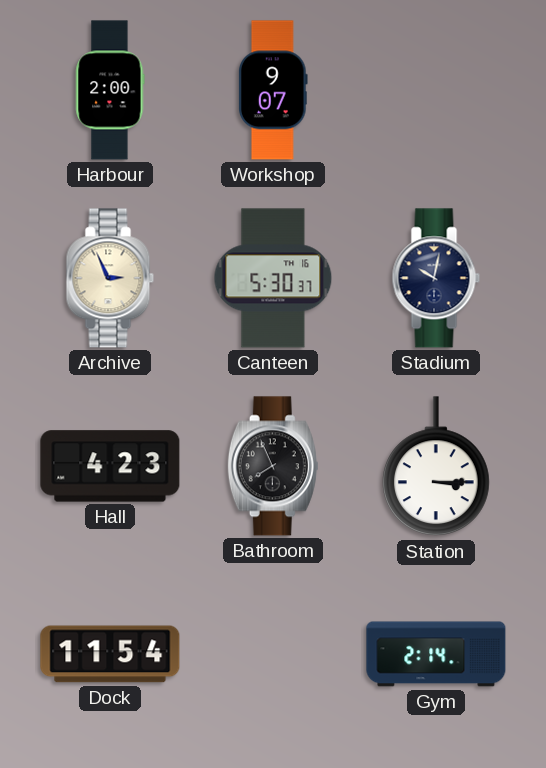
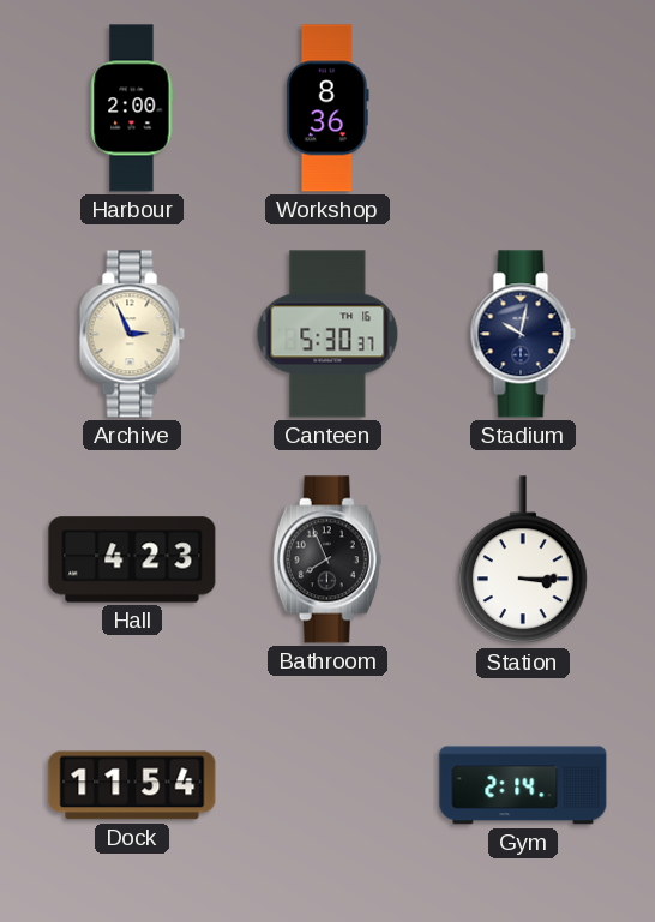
Workshop: 9:07 -> 8:36 (327, 108)
